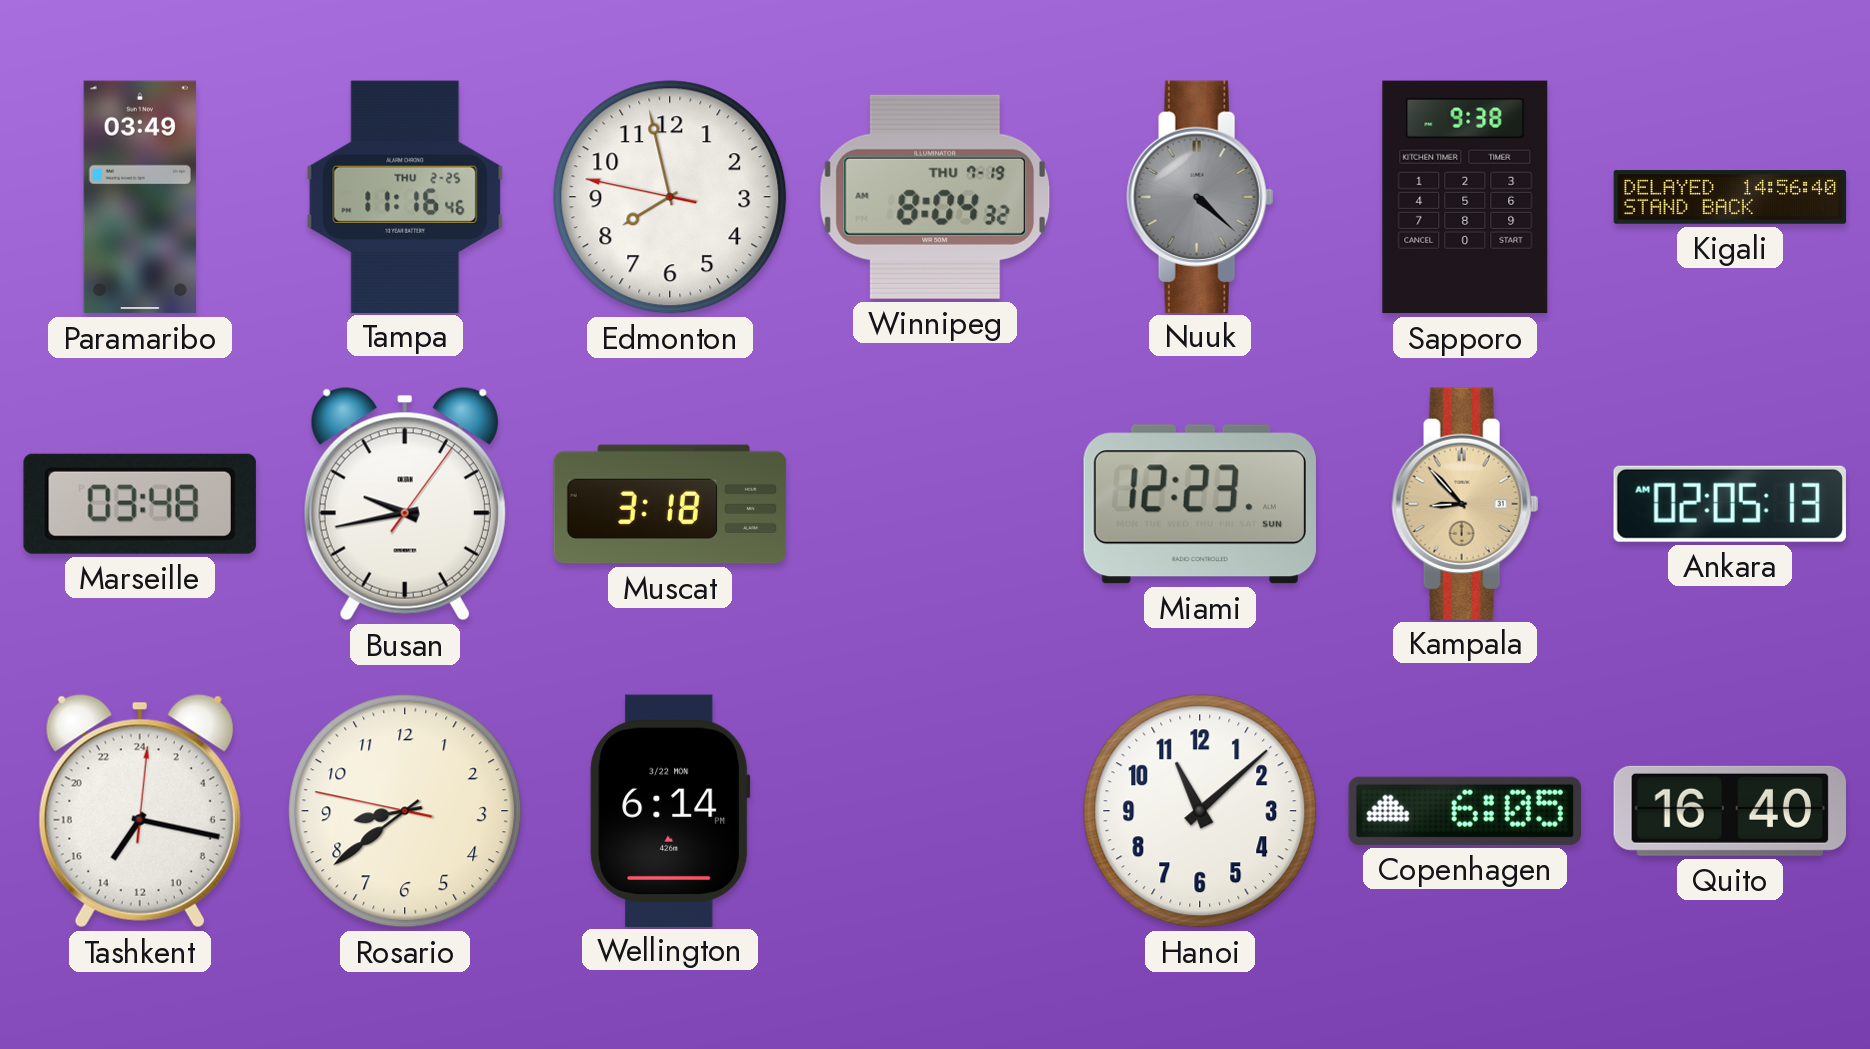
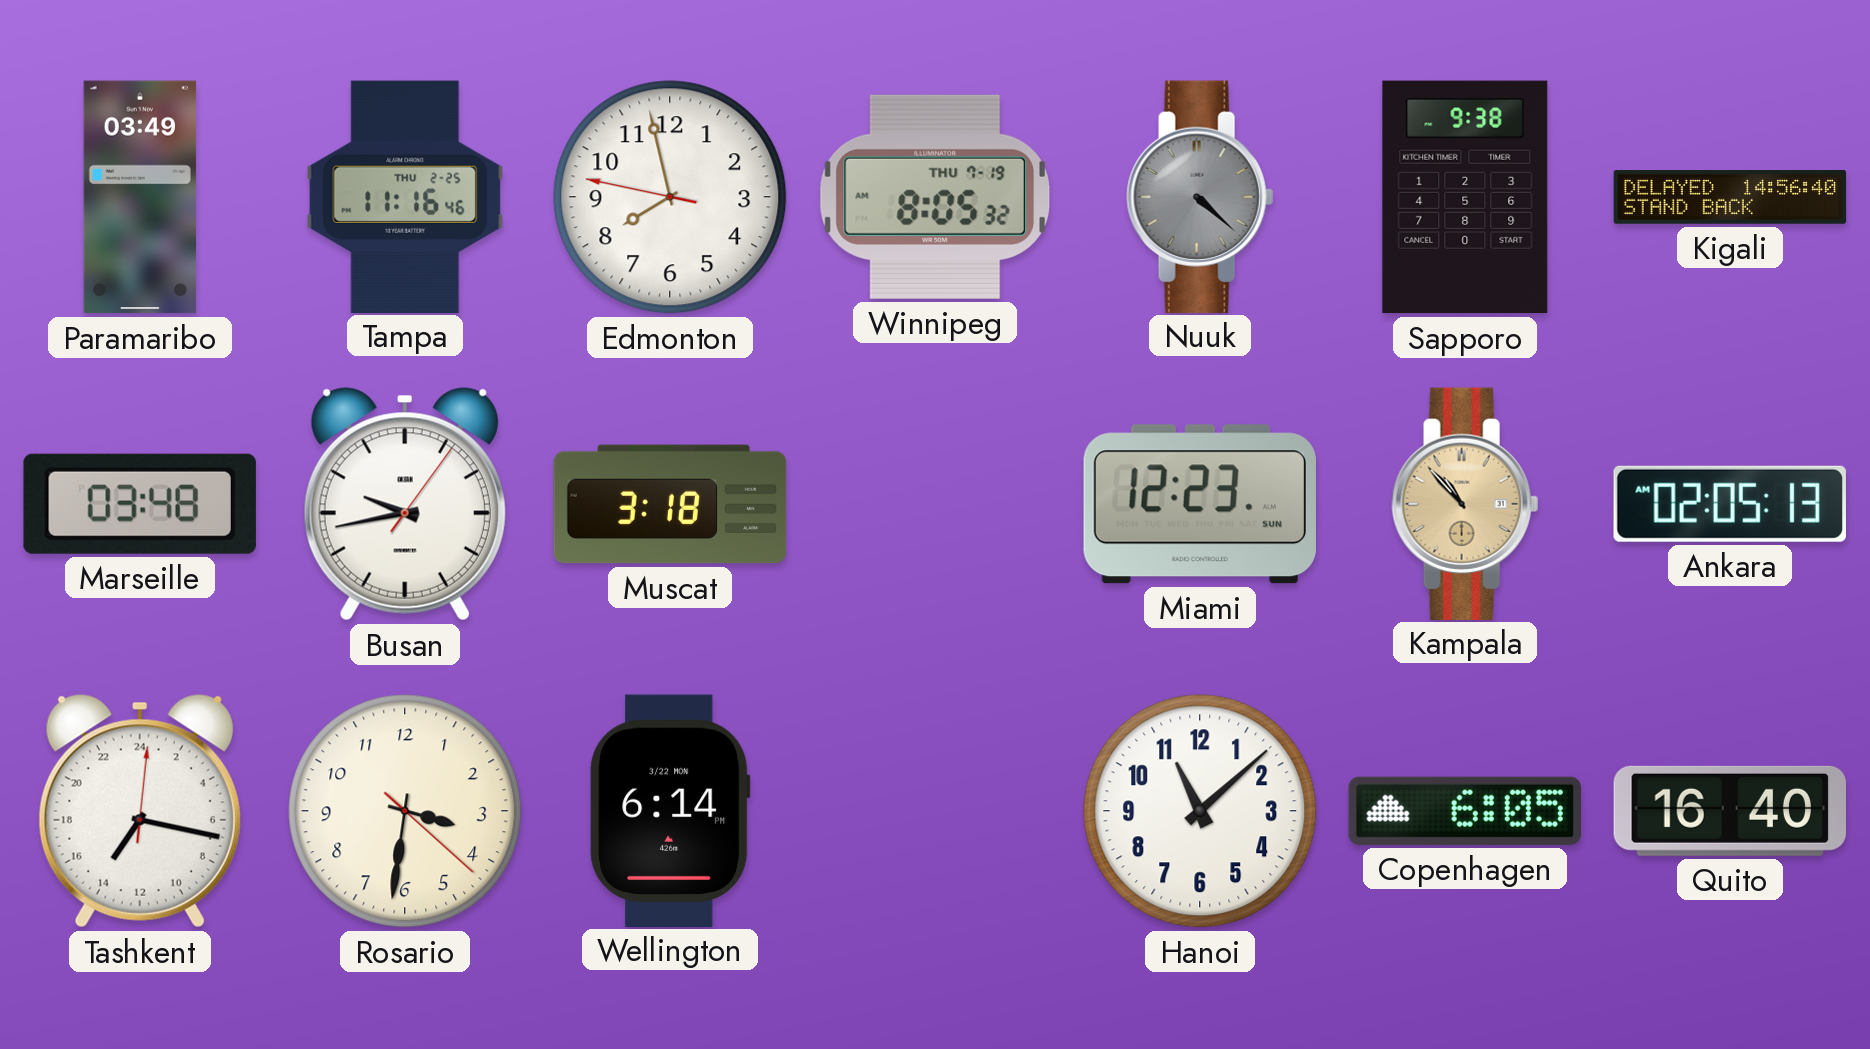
Winnipeg: 8:04 -> 8:05 (934, 197)
Kampala: 8:53 -> 10:53 (1465, 503)
Rosario: 8:38 -> 3:31 (405, 811)
